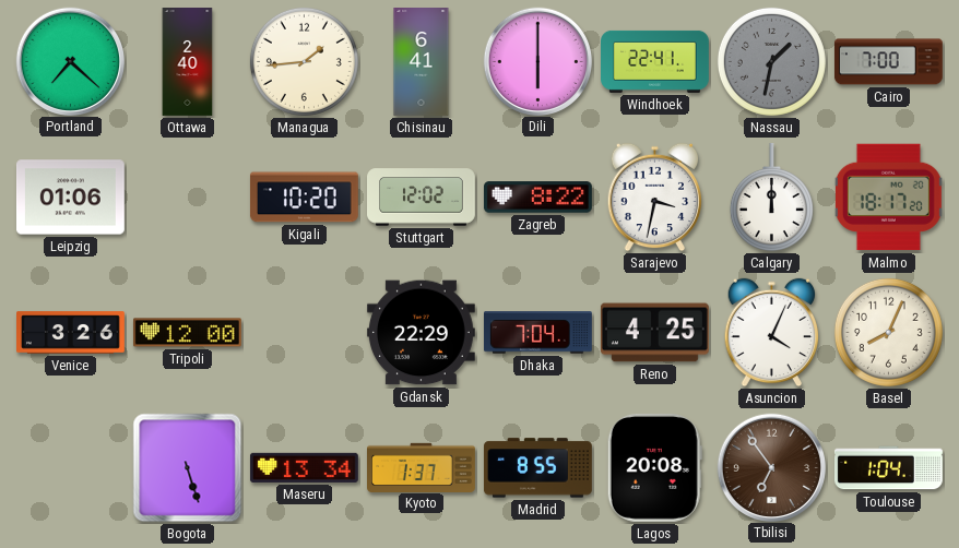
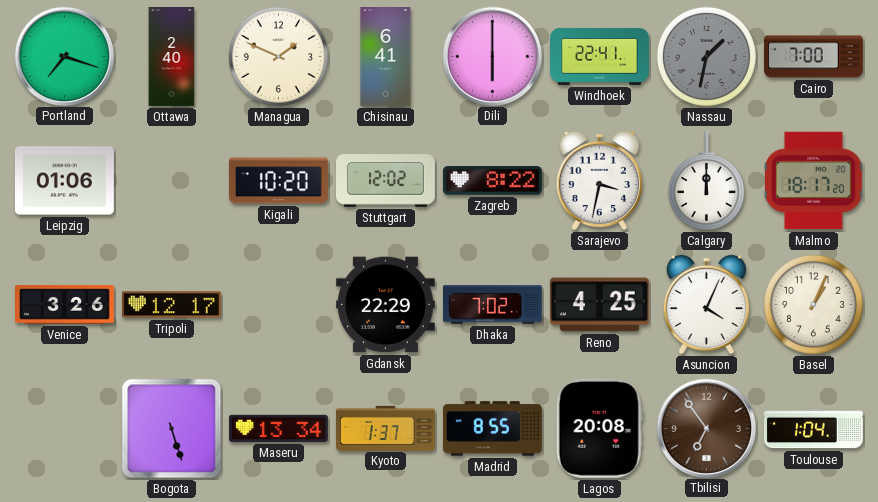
Portland: 7:22 -> 7:18 (64, 56)
Managua: 1:44 -> 1:49 (278, 56)
Tripoli: 12:00 -> 12:17 (171, 305)
Dhaka: 7:04 -> 7:02 (492, 305)
Basel: 8:04 -> 1:04 (813, 304)
